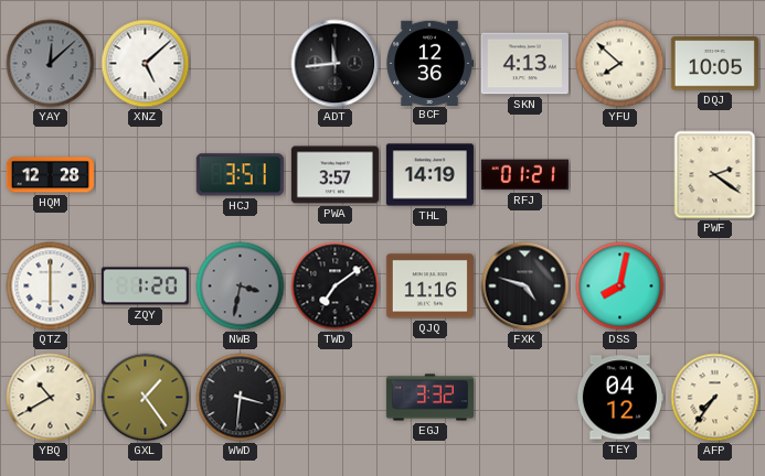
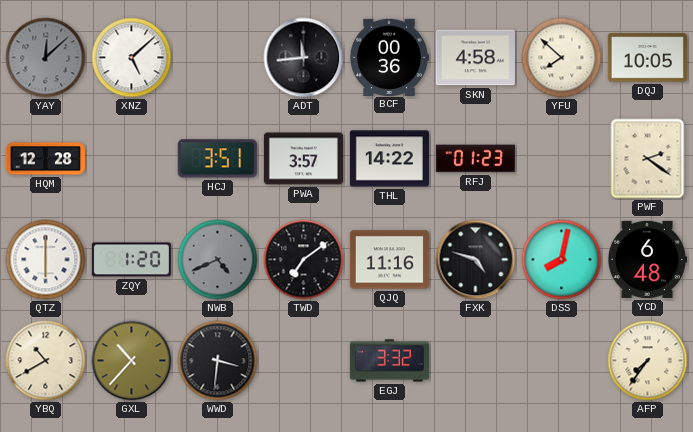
BCF: 12:36 -> 00:36 (390, 57)
SKN: 4:13 -> 4:58 (475, 58)
THL: 14:19 -> 14:22 (389, 159)
RFJ: 01:21 -> 01:23 (475, 159)
NWB: 3:32 -> 4:41 (218, 260)
YCD: none -> 6:48 (647, 259)
GXL: 1:24 -> 10:37 (132, 361)
TEY: 04:12 -> none (619, 398)
